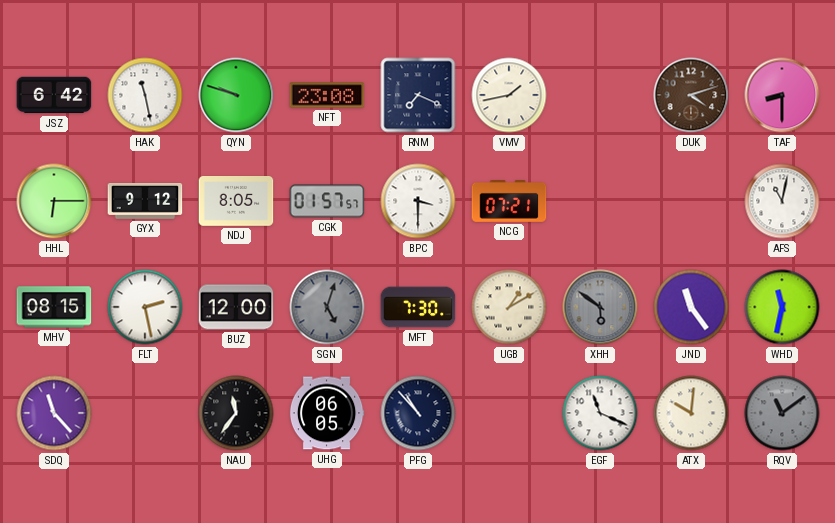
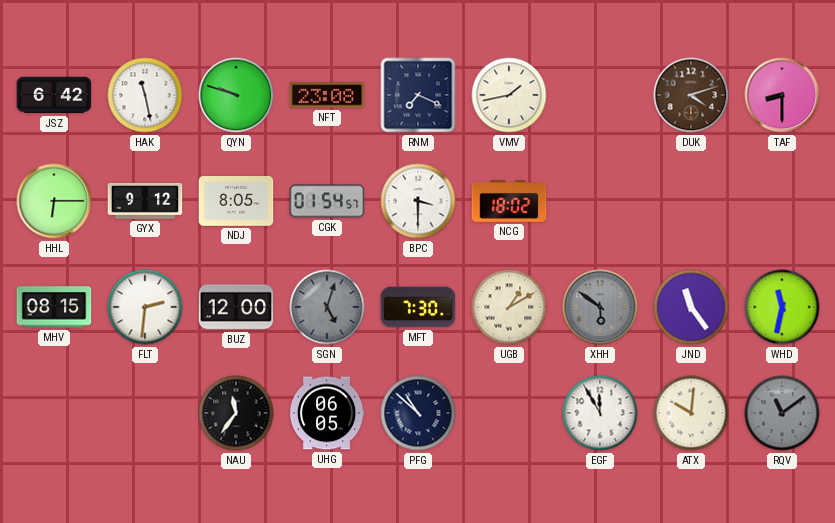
CGK: 01:57 -> 01:54 (327, 201)
NCG: 07:21 -> 18:02 (509, 202)
AFS: 11:02 -> none (782, 201)
FLT: 2:28 -> 2:31 (145, 307)
SDQ: 11:23 -> none (54, 413)
PFG: 10:53 -> 10:52 (418, 413)
EGF: 11:19 -> 11:55 (600, 413)
